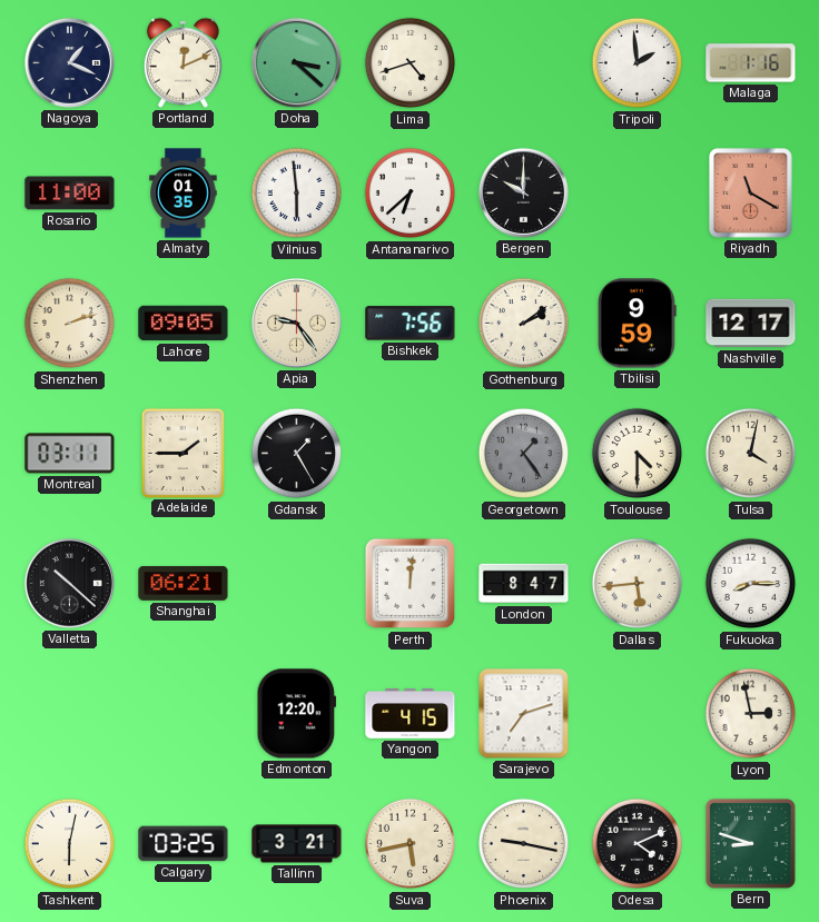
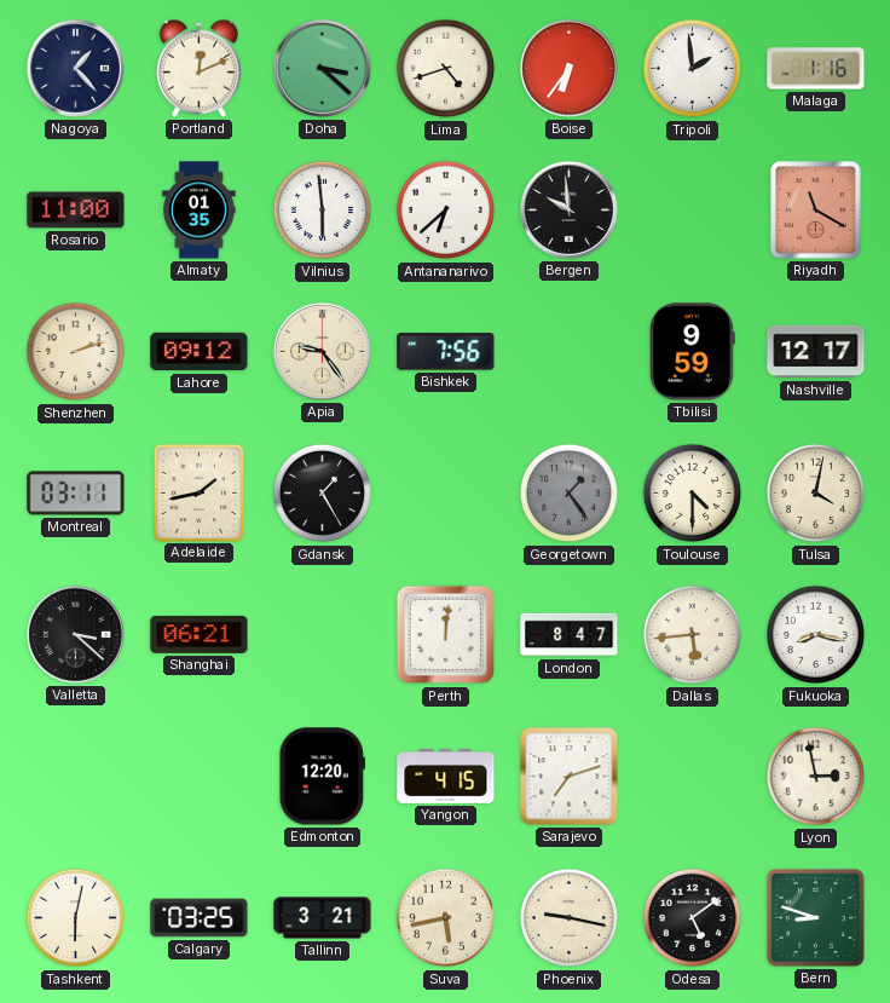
Nagoya: 1:19 -> 1:23 (75, 68)
Boise: none -> 6:36 (568, 68)
Bergen: 10:00 -> 9:59 (568, 209)
Lahore: 09:05 -> 09:12 (200, 352)
Gothenburg: 2:09 -> none (524, 324)
Adelaide: 1:45 -> 1:43 (198, 492)
Valletta: 10:22 -> 3:22 (75, 634)
Fukuoka: 8:15 -> 8:17 (816, 635)
Odesa: 4:11 -> 5:09 (693, 918)
